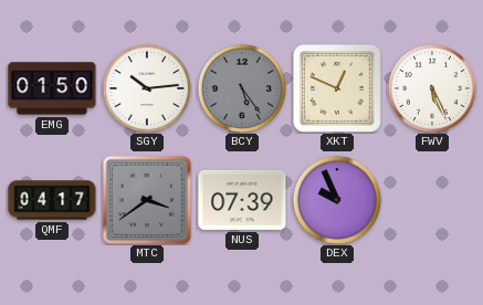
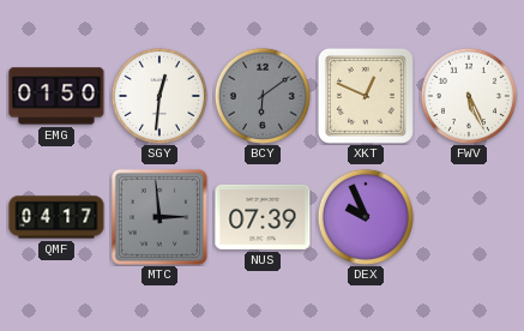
SGY: 10:14 -> 12:31 (159, 96)
BCY: 5:24 -> 6:09 (263, 96)
MTC: 3:39 -> 2:59 (159, 217)
